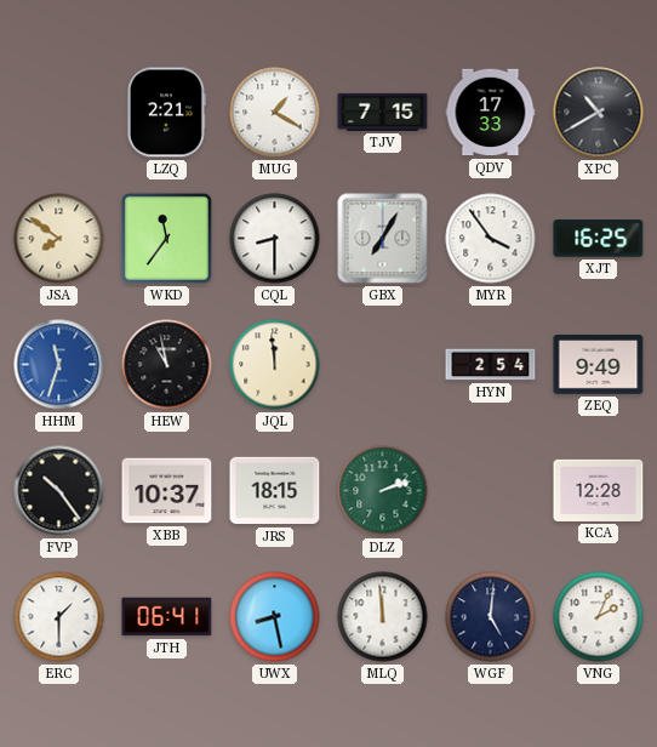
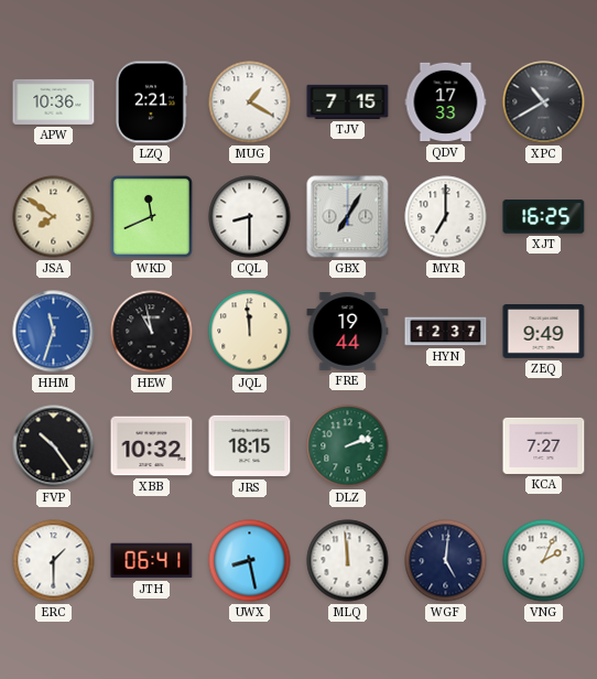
APW: none -> 10:36 (54, 101)
WKD: 11:36 -> 11:41 (151, 216)
MYR: 3:54 -> 7:00 (446, 217)
FRE: none -> 19:44 (348, 331)
HYN: 2:54 -> 12:37 (446, 332)
XBB: 10:37 -> 10:32 (152, 446)
KCA: 12:28 -> 7:27 (544, 445)
